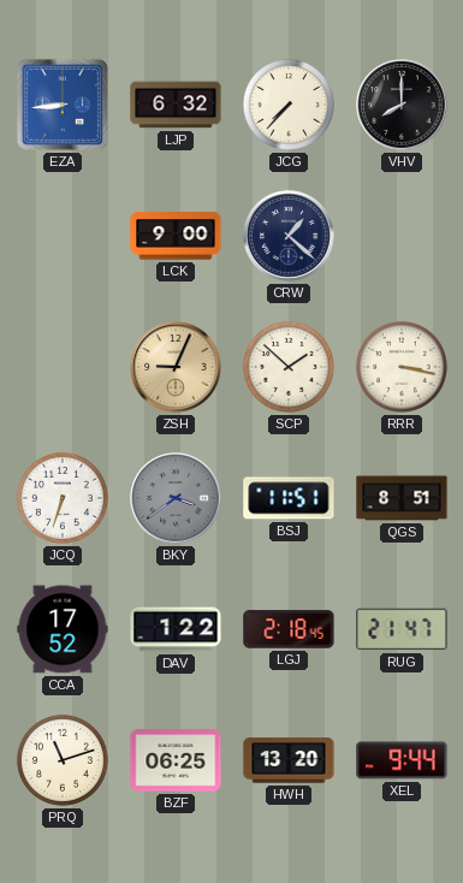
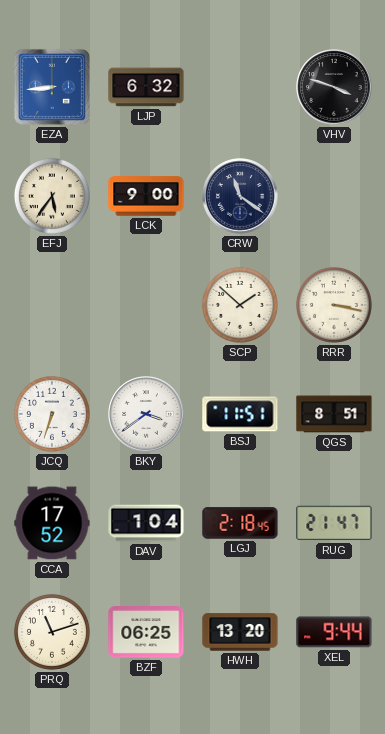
JCG: 7:37 -> none (289, 105)
VHV: 8:00 -> 3:48 (334, 87)
EFJ: none -> 5:36 (52, 196)
CRW: 1:22 -> 11:21 (240, 196)
ZSH: 9:04 -> none (176, 367)
BKY dial: grey -> white (146, 414)
DAV: 1:22 -> 1:04 (146, 523)
